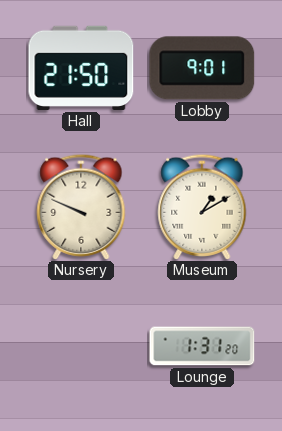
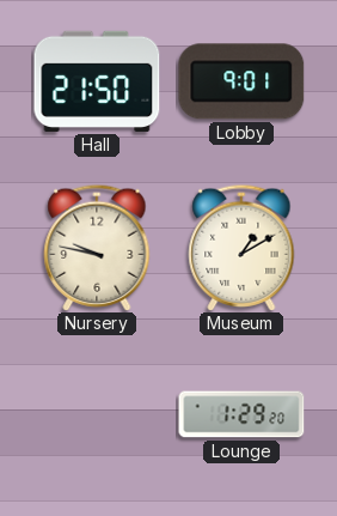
Nursery: 9:49 -> 9:47 (97, 248)
Lounge: 1:31 -> 1:29 (241, 414)
